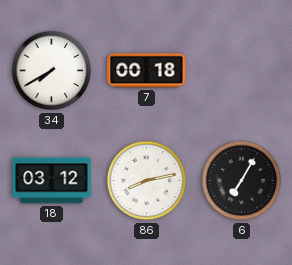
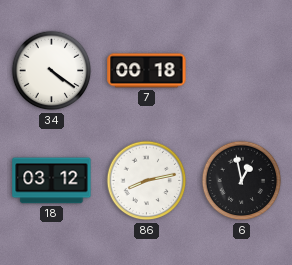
34: 7:40 -> 4:21 (52, 71)
6: 7:05 -> 12:58 (242, 181)
